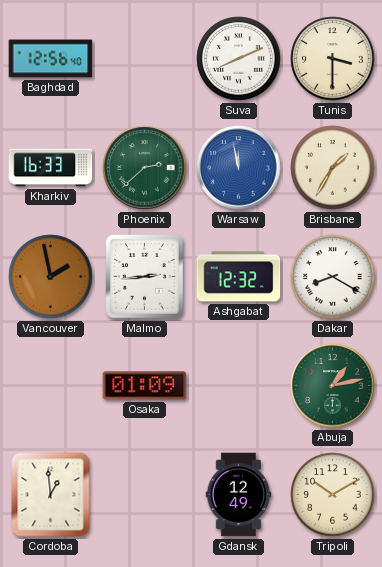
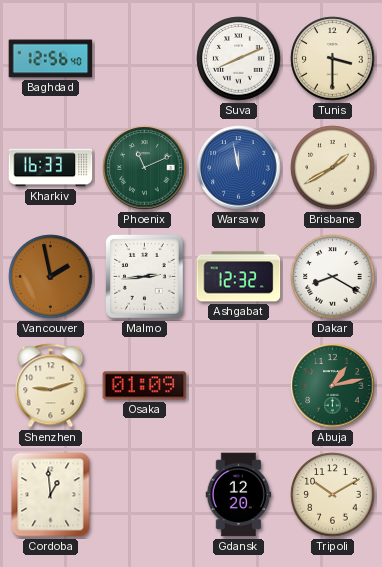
Phoenix: 2:38 -> 11:11 (145, 168)
Brisbane: 1:35 -> 1:40 (333, 168)
Shenzhen: none -> 9:12 (51, 386)
Gdansk: 12:49 -> 12:20 (239, 495)
